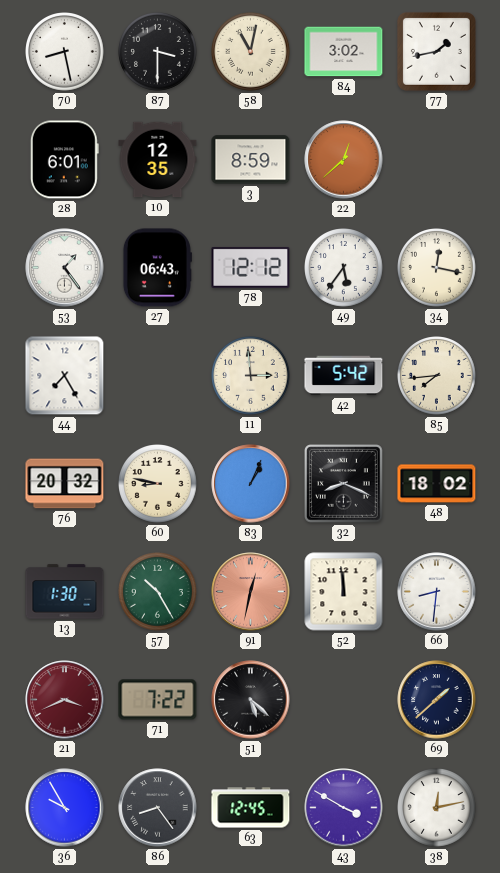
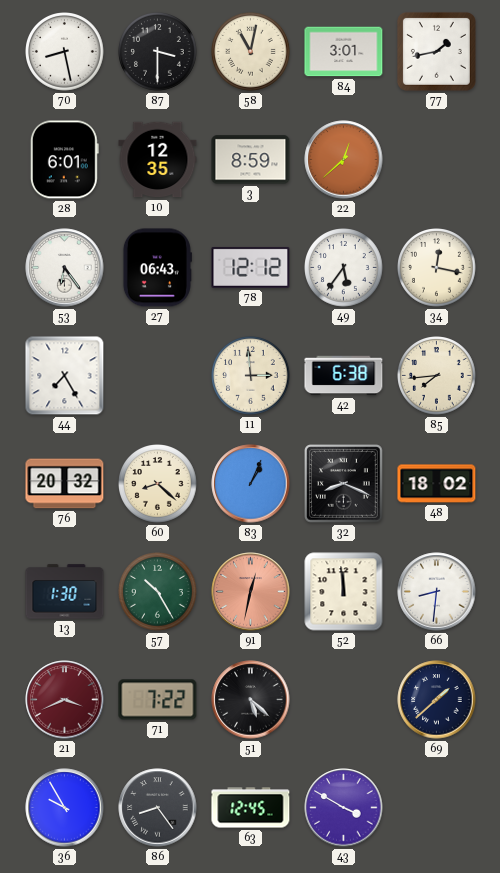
84: 3:02 -> 3:01 (344, 52)
53: 1:24 -> 6:24 (65, 268)
42: 5:42 -> 6:38 (344, 376)
60: 8:47 -> 8:22 (158, 484)
38: 12:13 -> none (437, 808)
